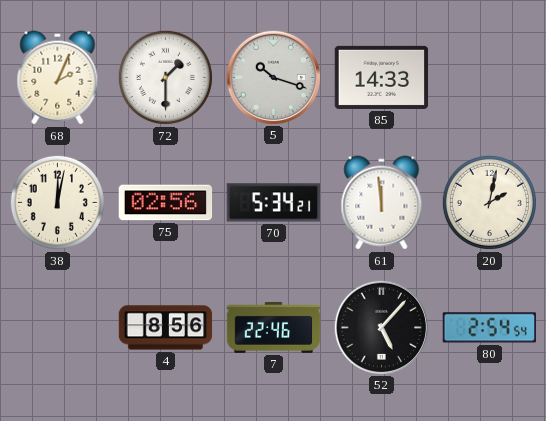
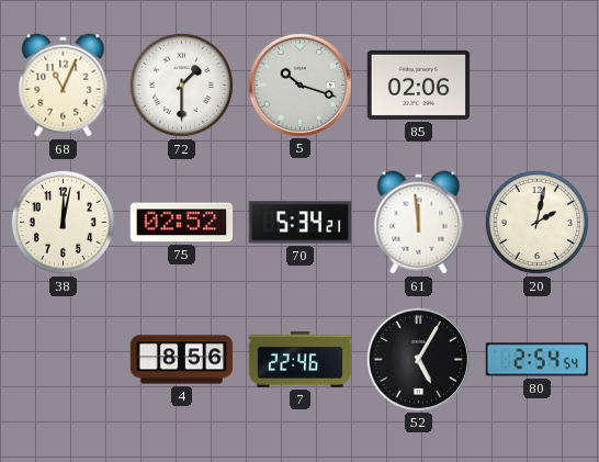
68: 2:04 -> 11:04 (64, 86)
85: 14:33 -> 02:06 (419, 84)
75: 02:56 -> 02:52 (182, 223)
52: 5:07 -> 5:05 (418, 359)
